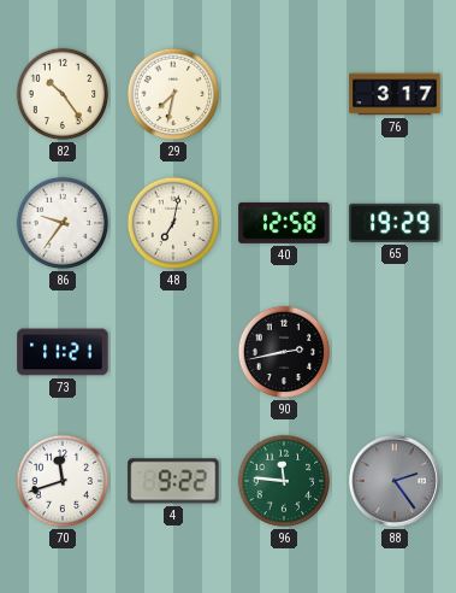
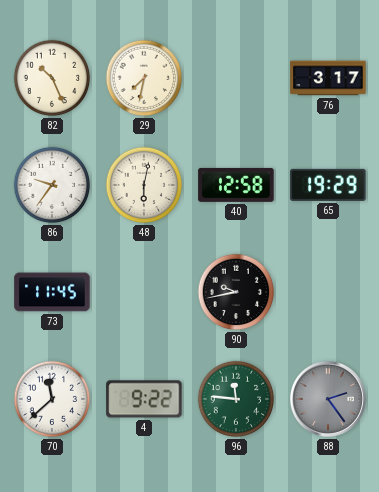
82: 10:24 -> 10:26 (52, 78)
48: 7:02 -> 6:02 (144, 185)
73: 11:21 -> 11:45 (52, 292)
90: 2:43 -> 9:43 (236, 292)
70: 11:42 -> 11:38 (52, 399)
